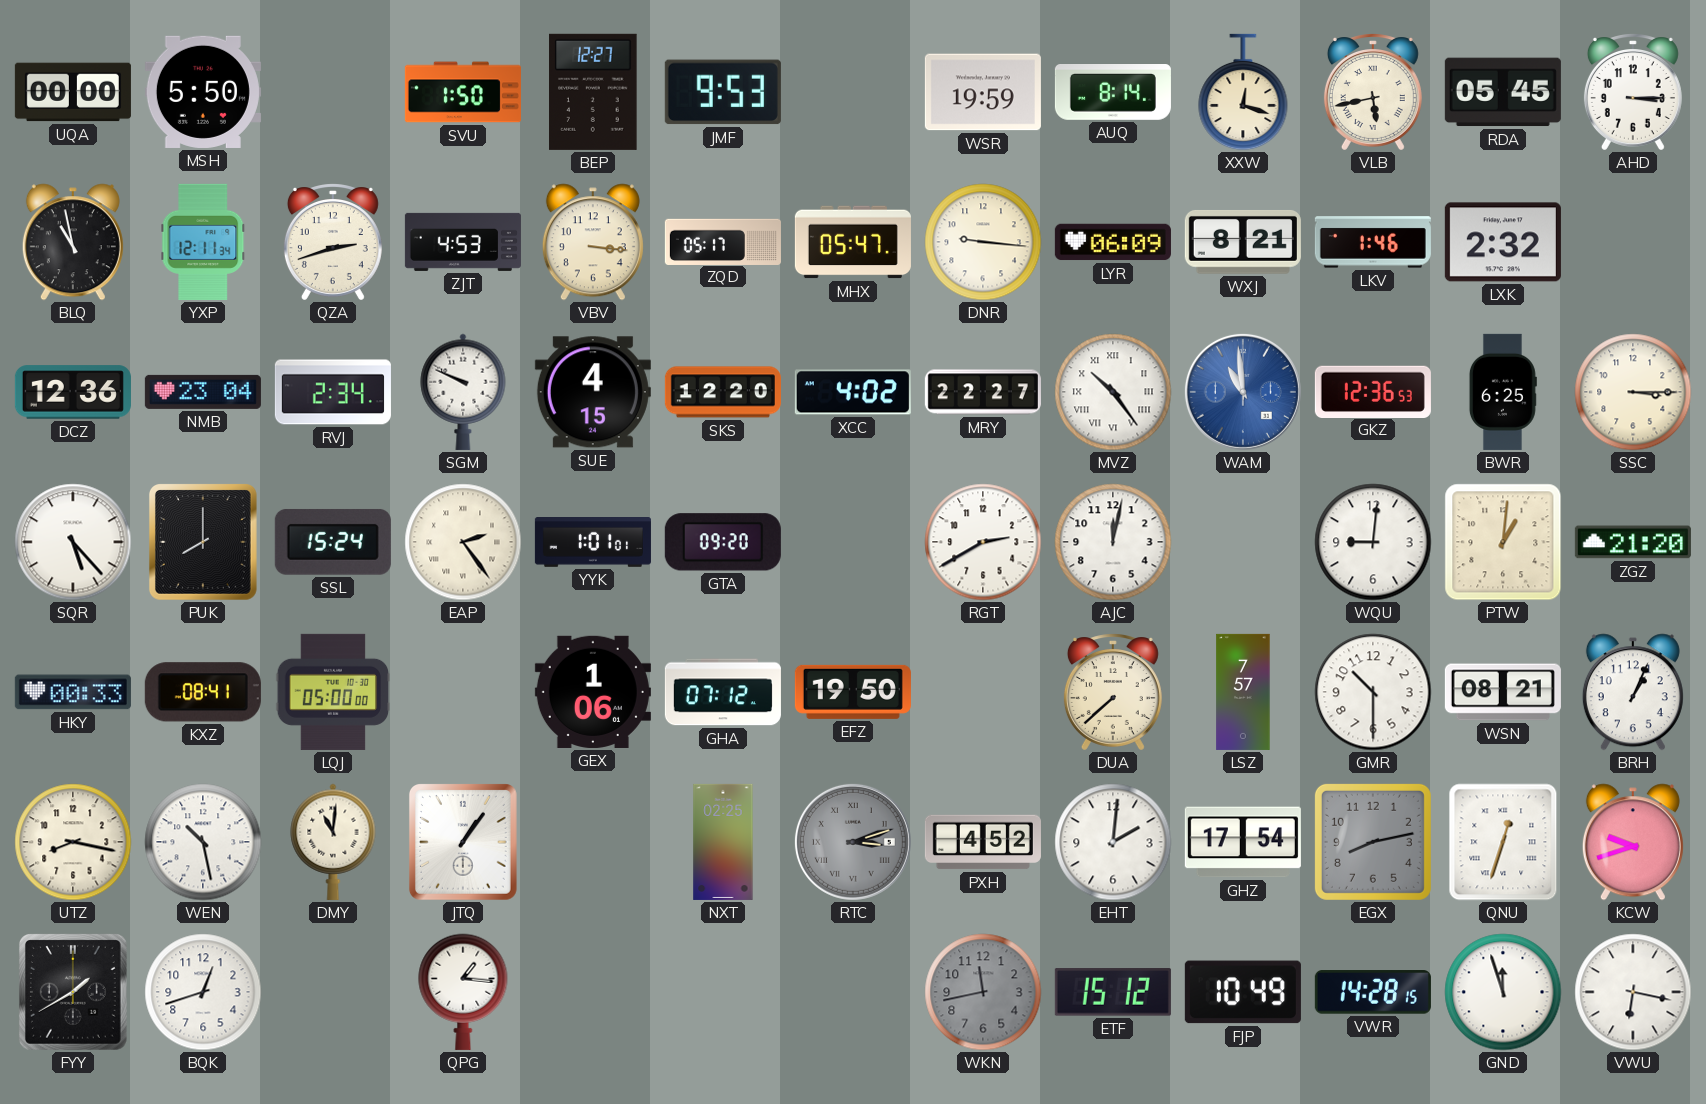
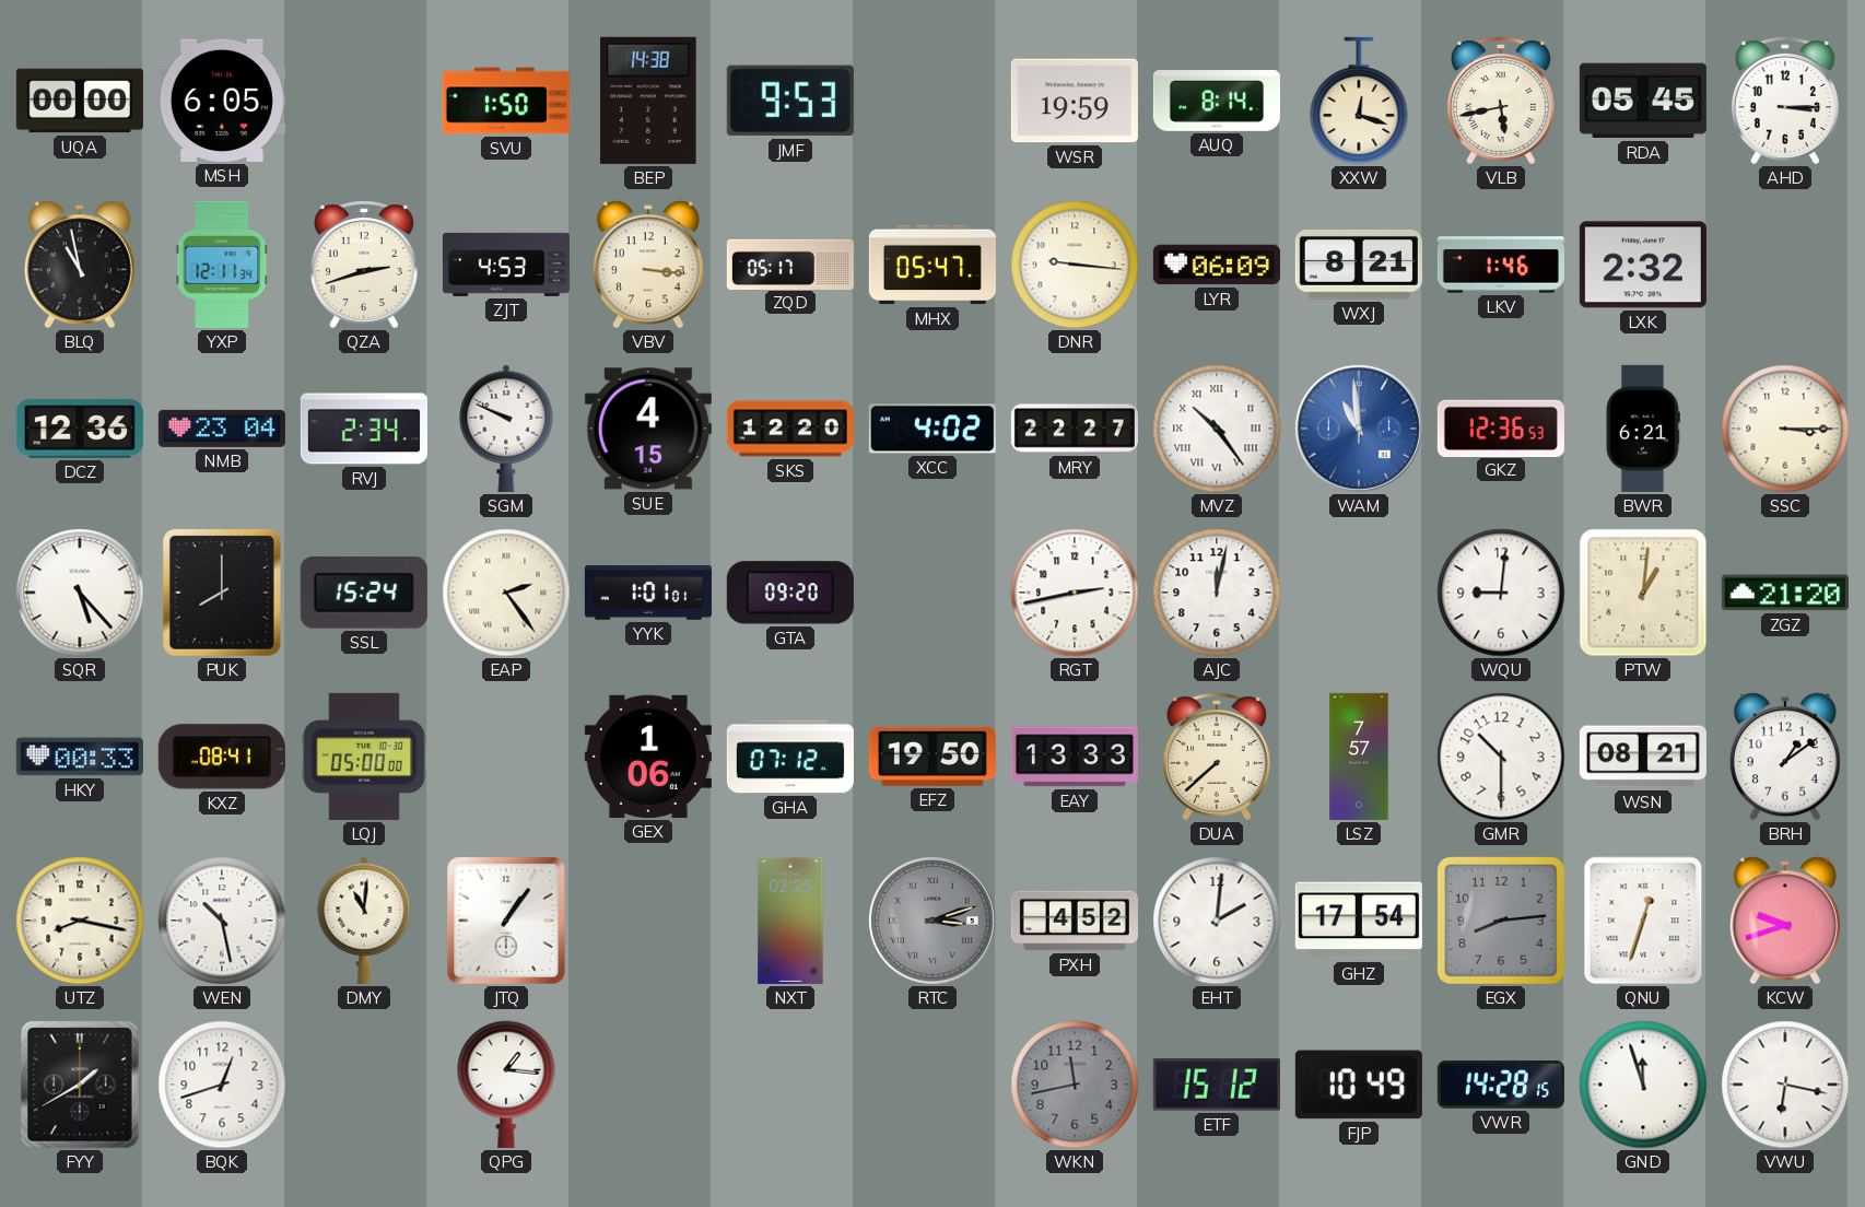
MSH: 5:50 -> 6:05 (222, 101)
BEP: 12:27 -> 14:38 (648, 101)
BWR: 6:25 -> 6:21 (1643, 429)
RGT: 2:40 -> 2:43 (1075, 593)
EAY: none -> 13:33 (1075, 757)
BRH: 1:04 -> 1:09 (1785, 757)
EGX: 8:13 -> 8:14 (1501, 921)
